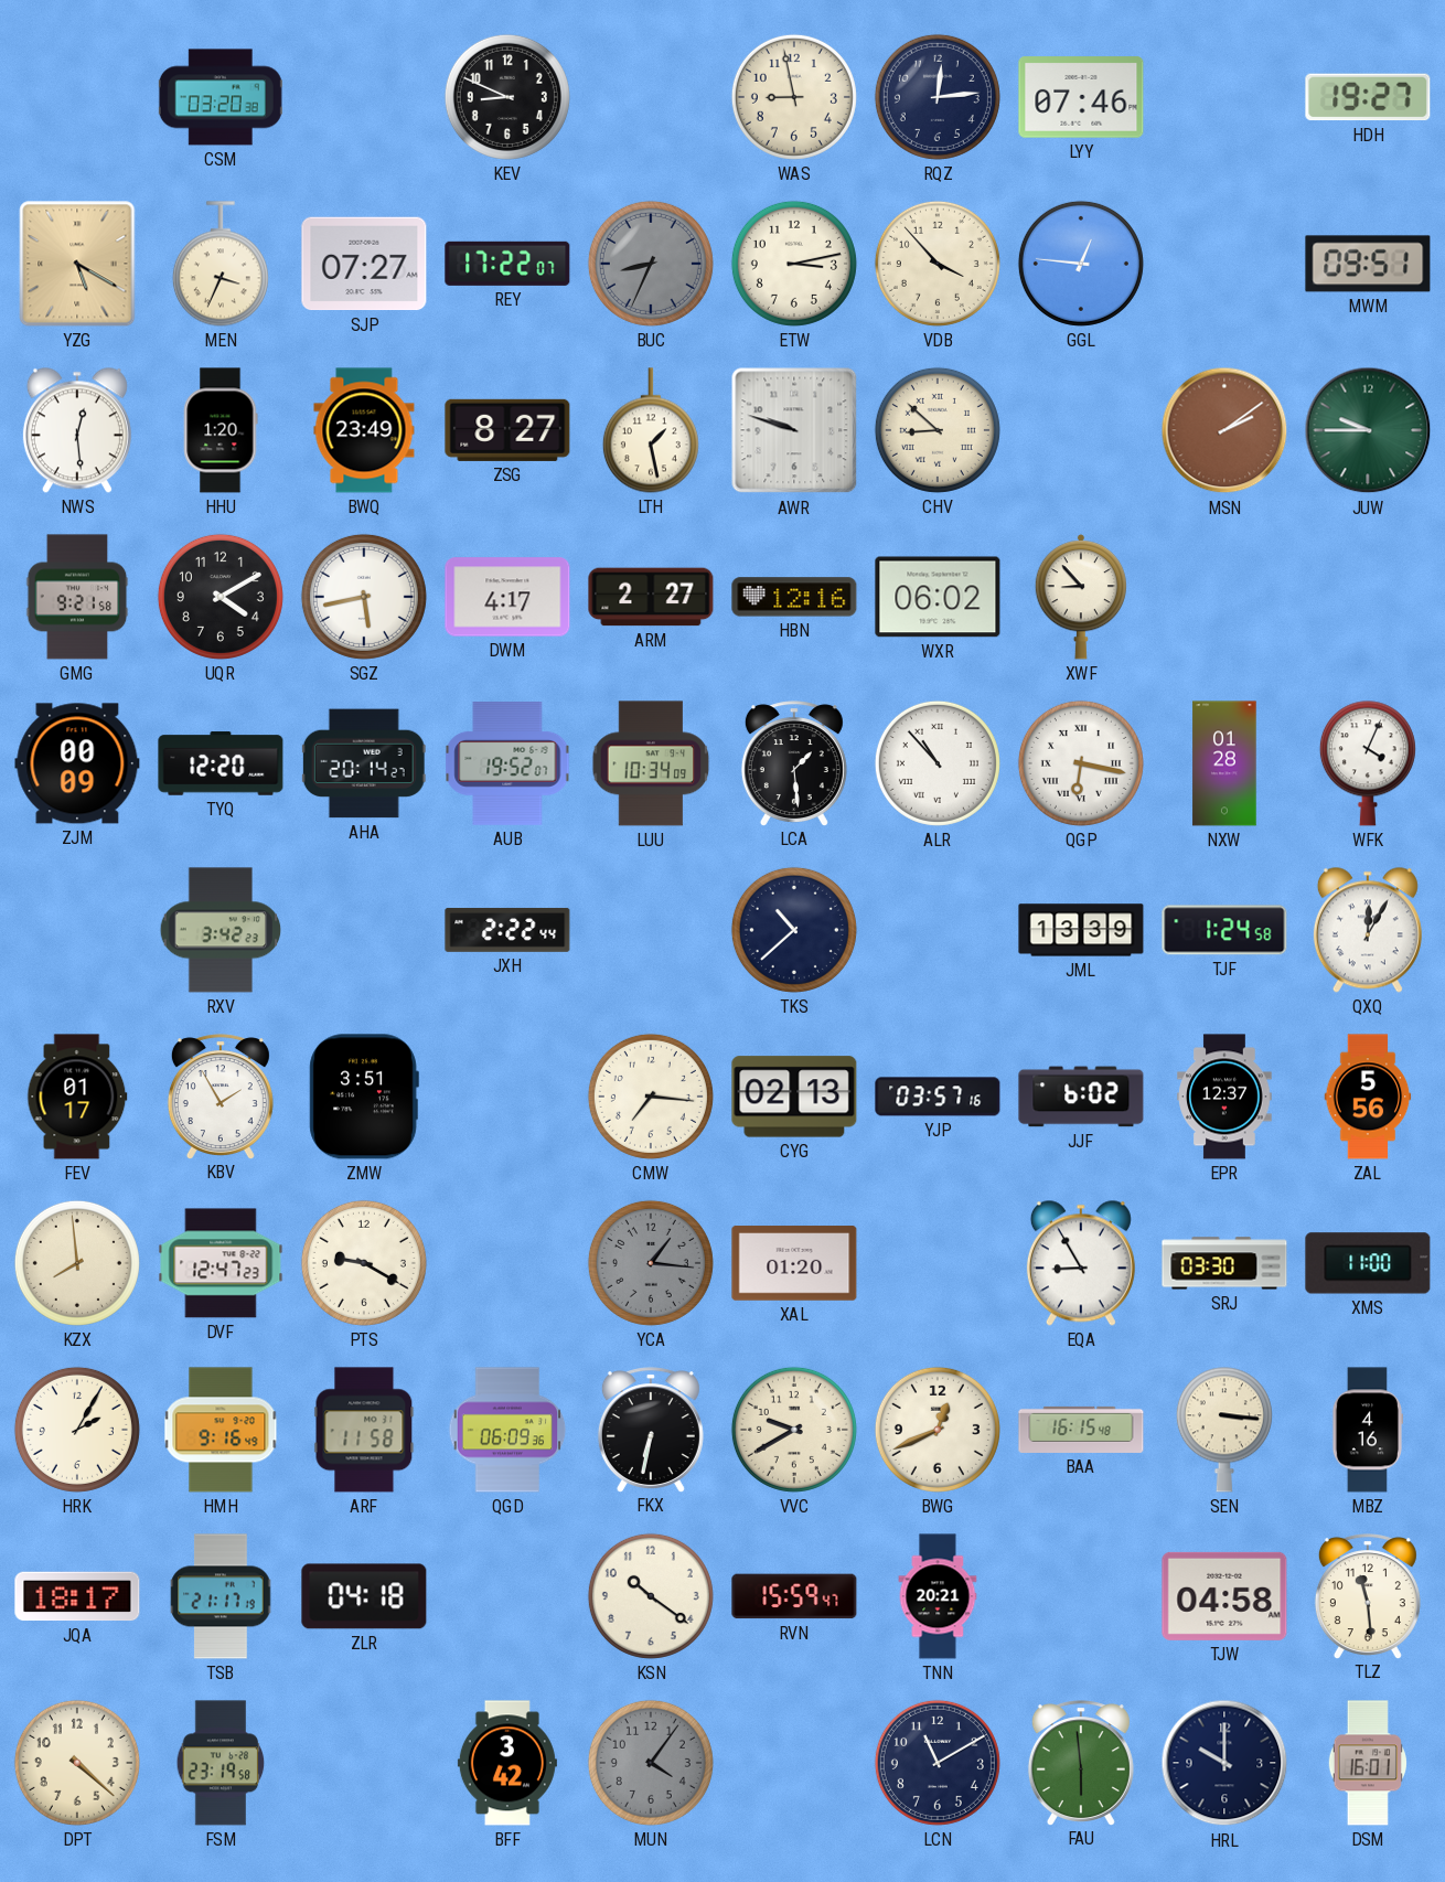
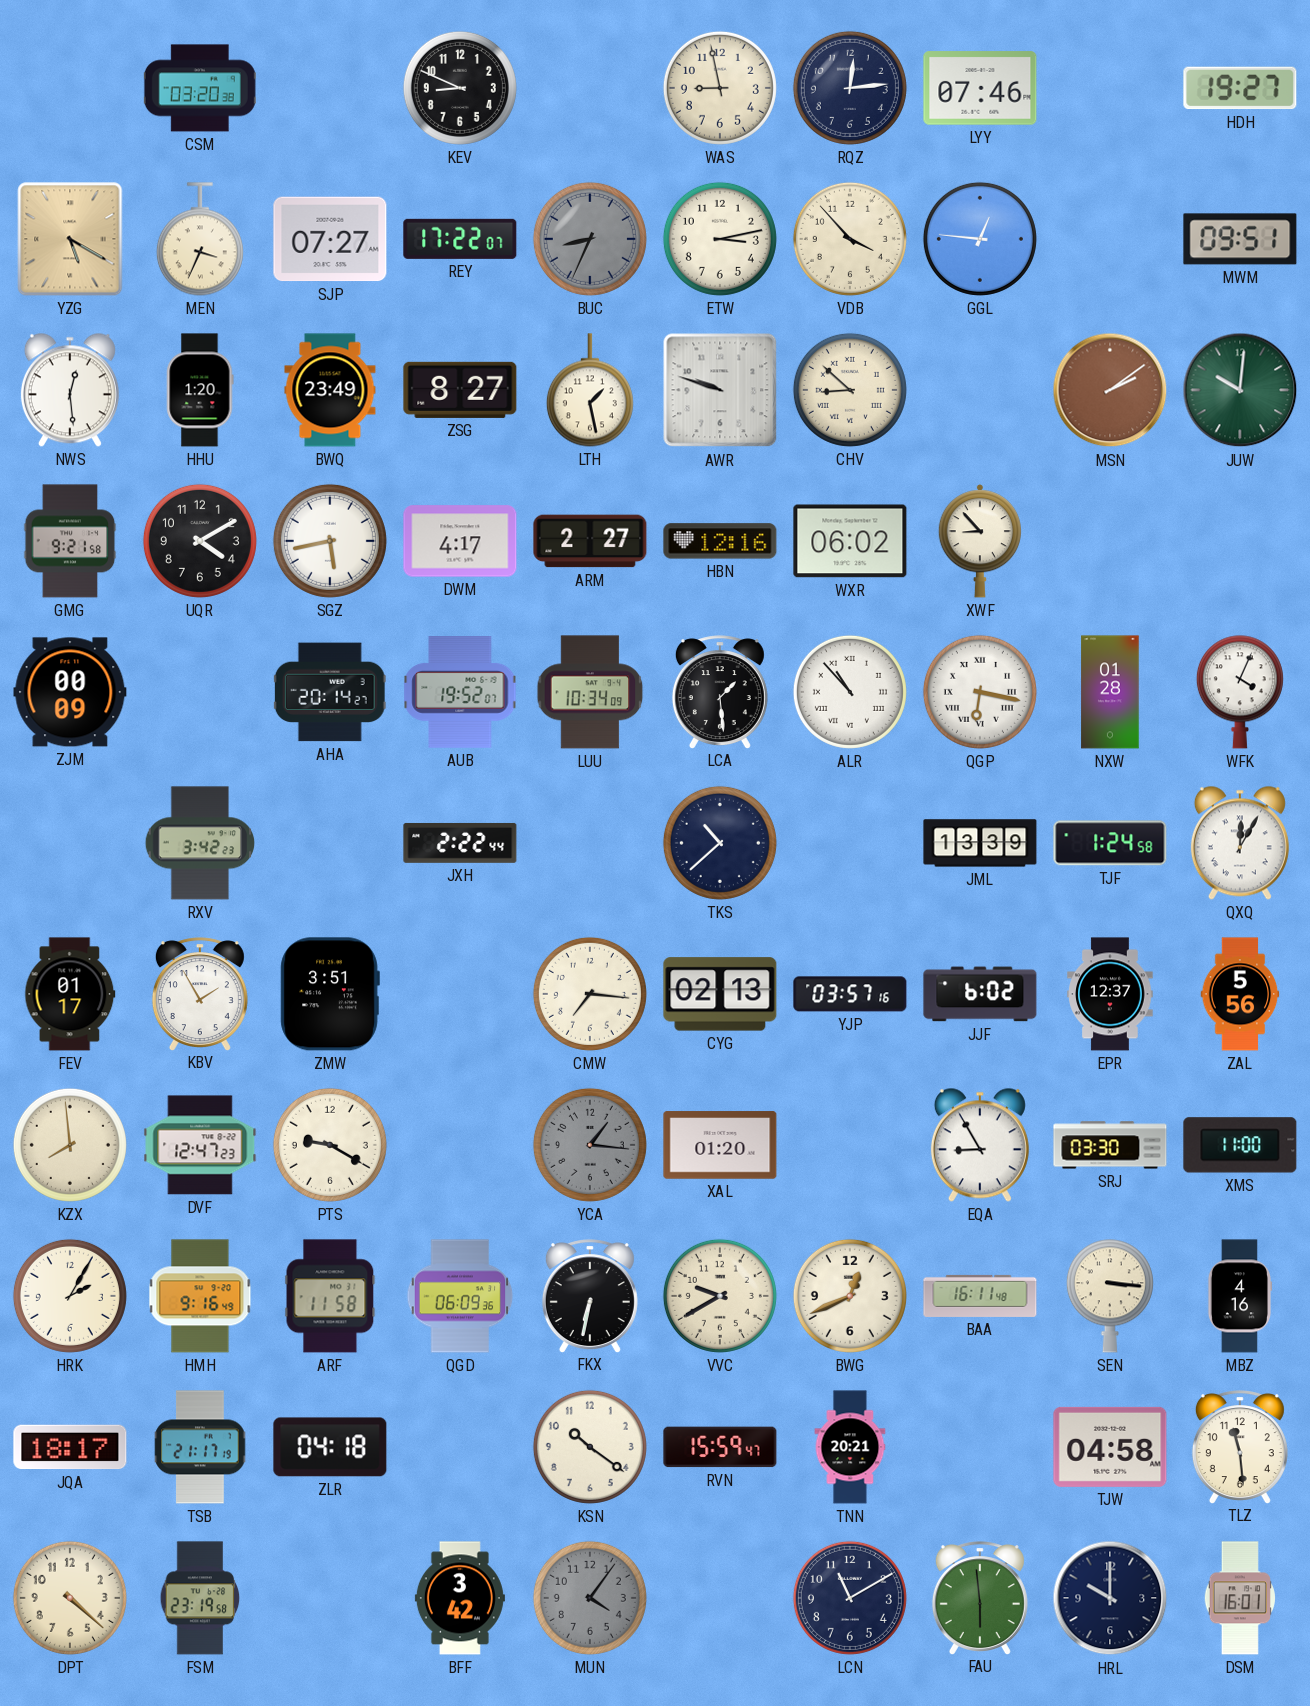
JUW: 9:45 -> 10:01 (1240, 390)
TYQ: 12:20 -> none (221, 763)
BAA: 16:15 -> 16:11 (980, 1296)
